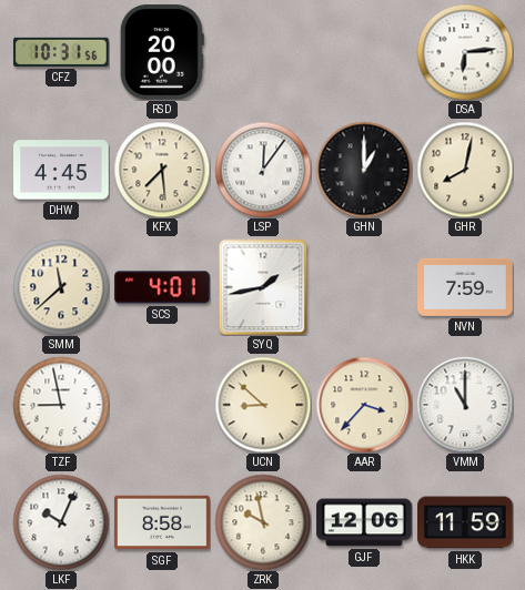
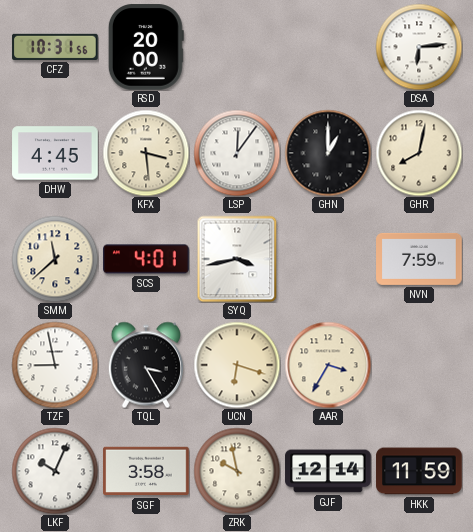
KFX: 7:29 -> 3:29 (146, 153)
SYQ: 1:43 -> 3:43 (237, 259)
TQL: none -> 3:25 (146, 365)
UCN: 8:52 -> 6:18 (237, 365)
AAR: 3:37 -> 3:35 (328, 365)
VMM: 11:00 -> none (465, 405)
SGF: 8:58 -> 3:58 (146, 471)
GJF: 12:06 -> 12:14 (328, 471)
